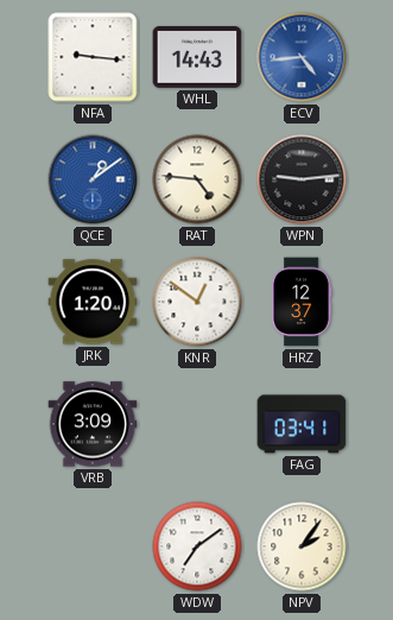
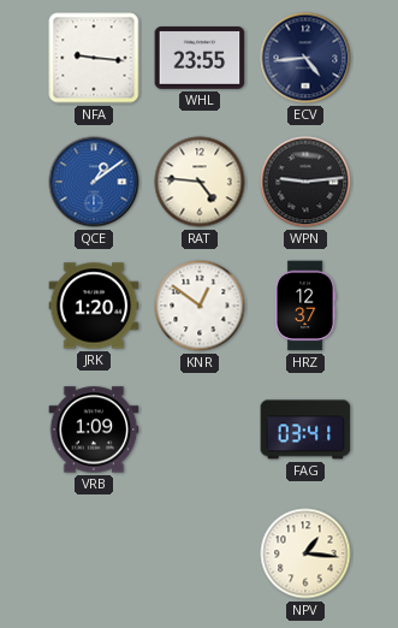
WHL: 14:43 -> 23:55 (200, 58)
ECV dial: blue -> navy (305, 58)
VRB: 3:09 -> 1:09 (94, 429)
WDW: 7:09 -> none (197, 546)
NPV: 2:06 -> 1:16 (305, 553)
